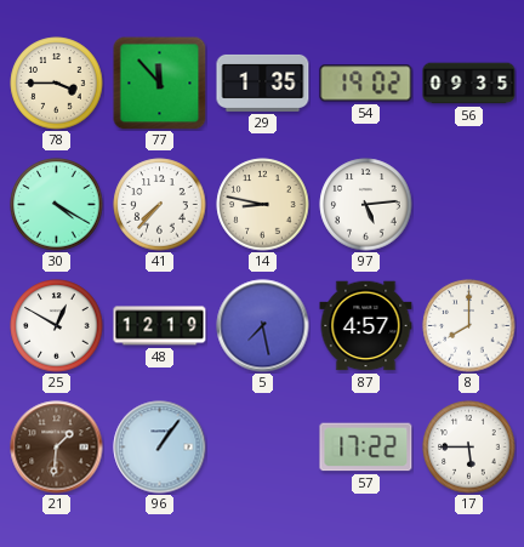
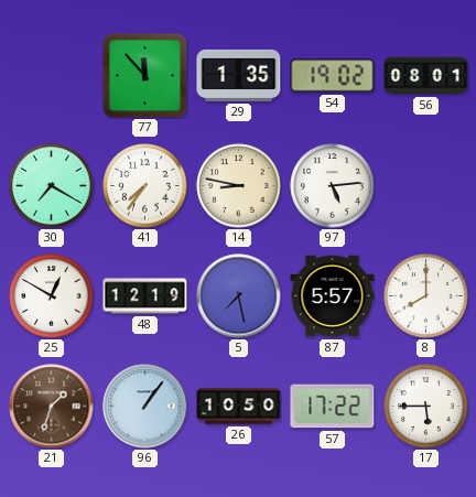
78: 3:45 -> none (57, 84)
56: 09:35 -> 08:01 (426, 76)
30: 4:20 -> 7:20 (52, 186)
41: 7:37 -> 7:36 (145, 186)
87: 4:57 -> 5:57 (333, 296)
21: 1:31 -> 1:33 (52, 407)
26: none -> 10:50 (239, 407)
